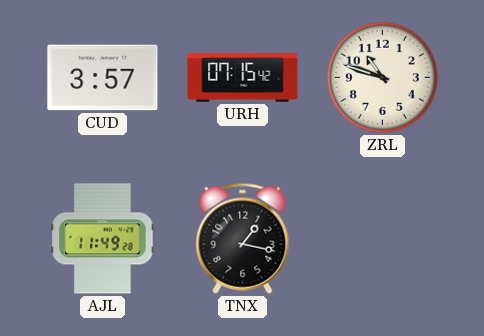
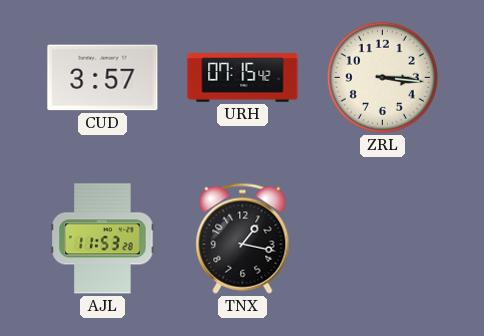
ZRL: 10:48 -> 3:16 (382, 77)
AJL: 11:49 -> 11:53 (103, 239)
